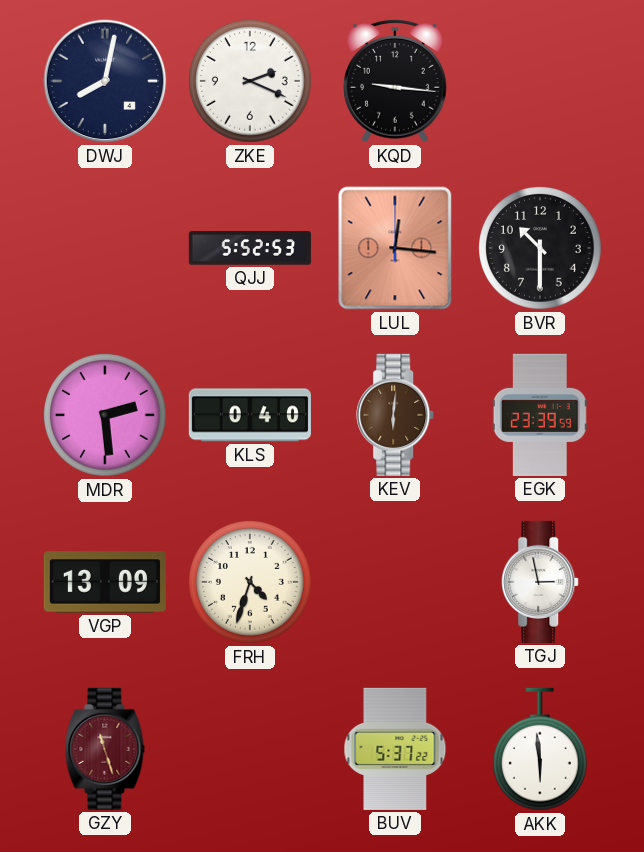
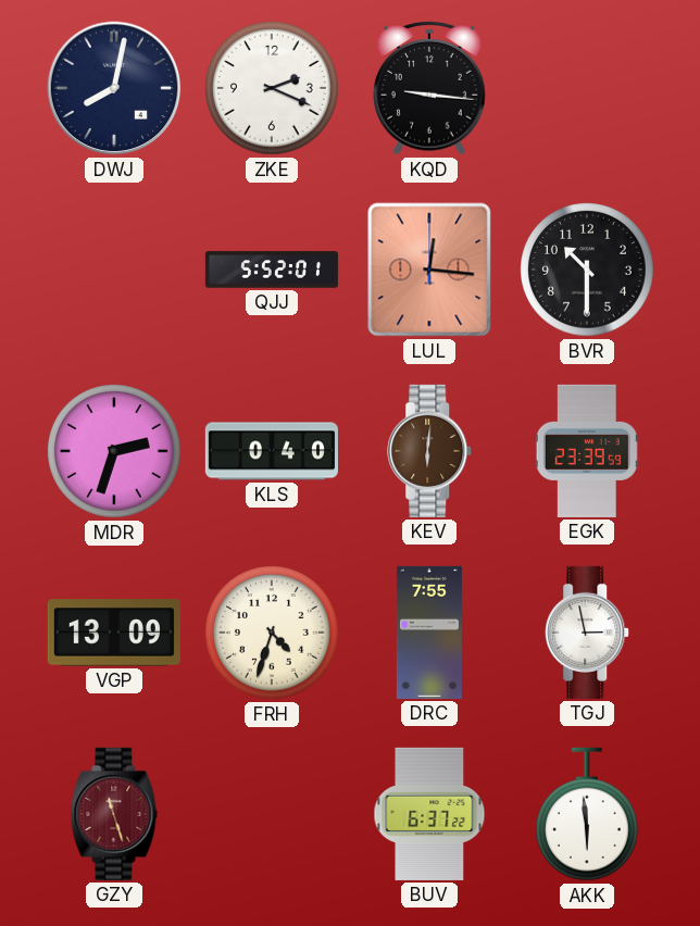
QJJ: 5:52:53 -> 5:52:01 (272, 270)
MDR: 2:29 -> 2:33 (115, 452)
DRC: none -> 7:55 (429, 633)
BUV: 5:37 -> 6:37 (429, 814)
